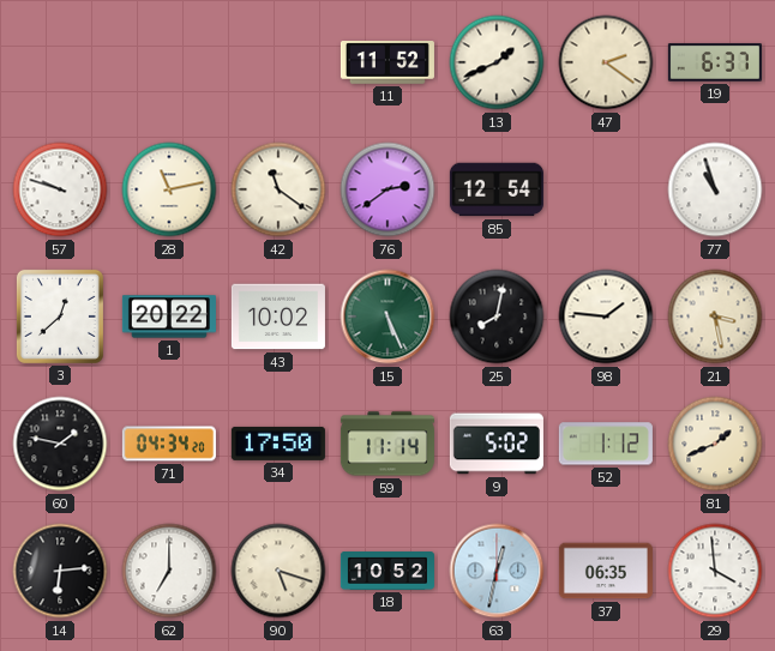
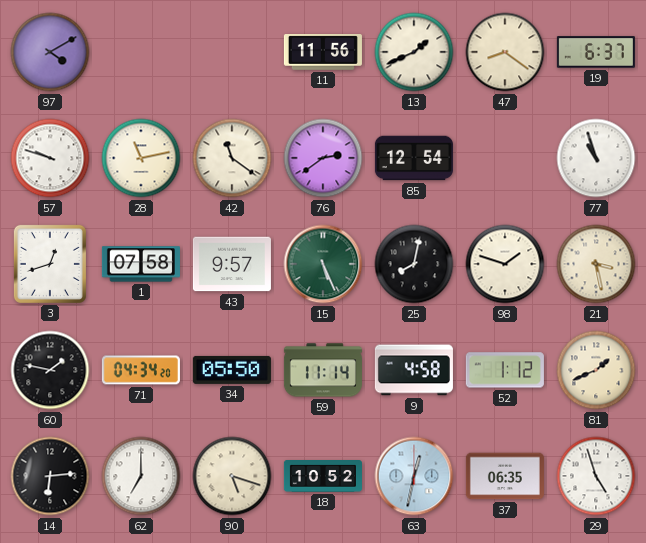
97: none -> 4:10 (50, 52)
11: 11:52 -> 11:56 (323, 52)
47: 2:21 -> 8:21 (505, 52)
3: 12:38 -> 12:42 (50, 264)
1: 20:22 -> 07:58 (141, 264)
43: 10:02 -> 9:57 (232, 264)
98: 1:46 -> 1:48 (505, 264)
34: 17:50 -> 05:50 (232, 370)
9: 5:02 -> 4:58 (414, 370)
29: 3:59 -> 4:57 (596, 476)
